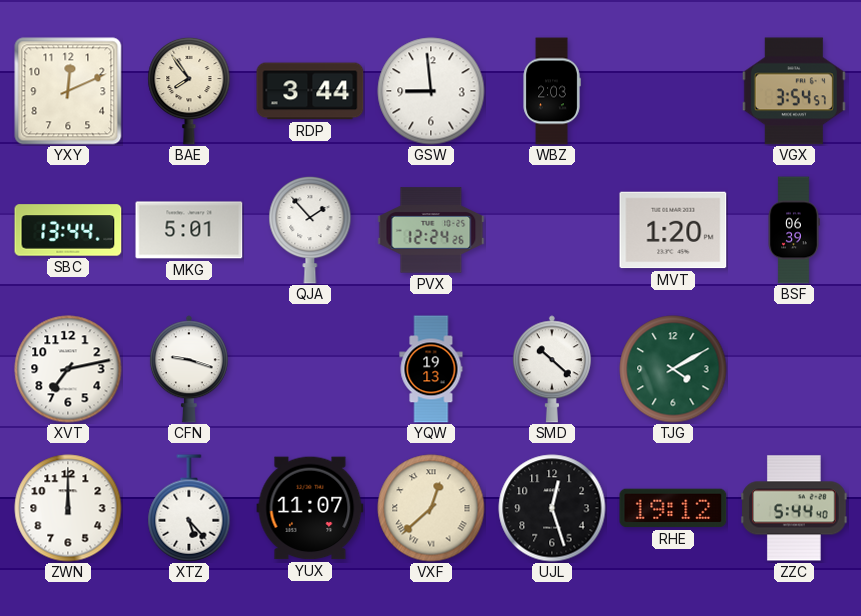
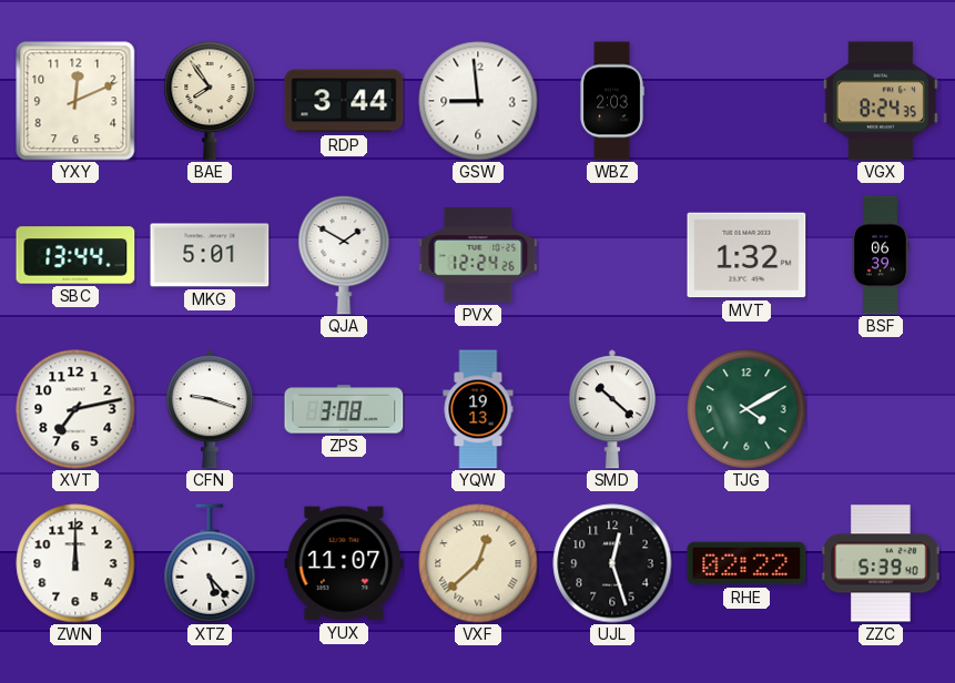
VGX: 3:54 -> 8:24 (881, 101)
QJA: 1:53 -> 1:50 (344, 255)
MVT: 1:20 -> 1:32 (746, 255)
ZPS: none -> 3:08 (344, 409)
RHE: 19:12 -> 02:22 (746, 563)
ZZC: 5:44 -> 5:39 (881, 563)
